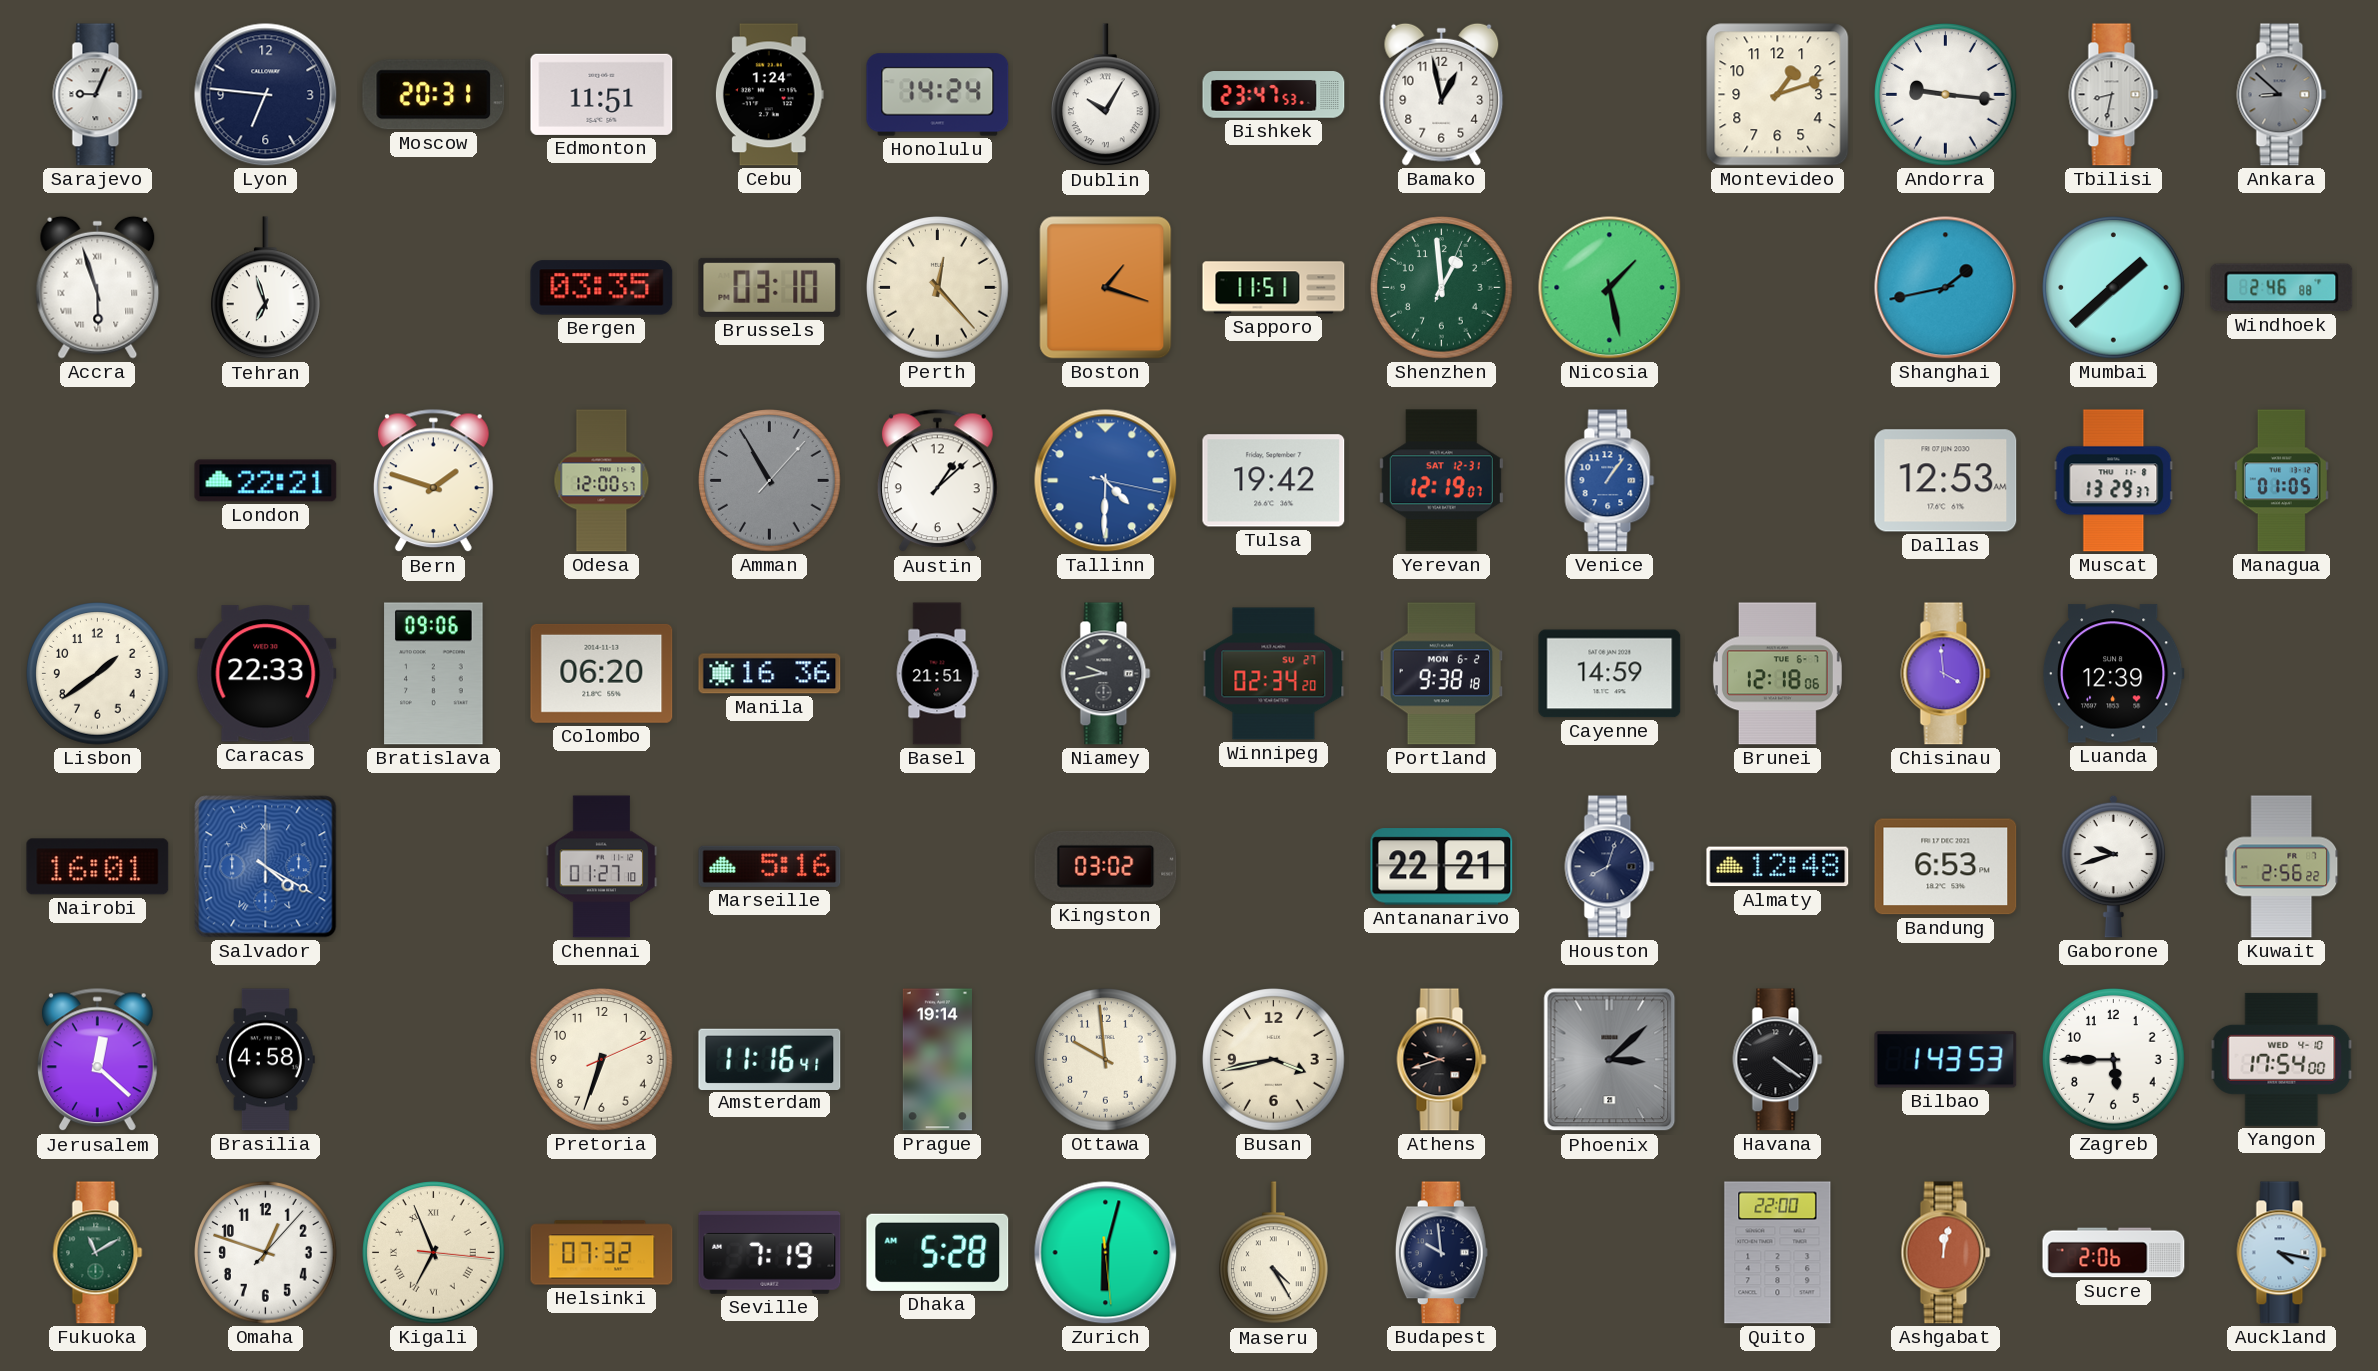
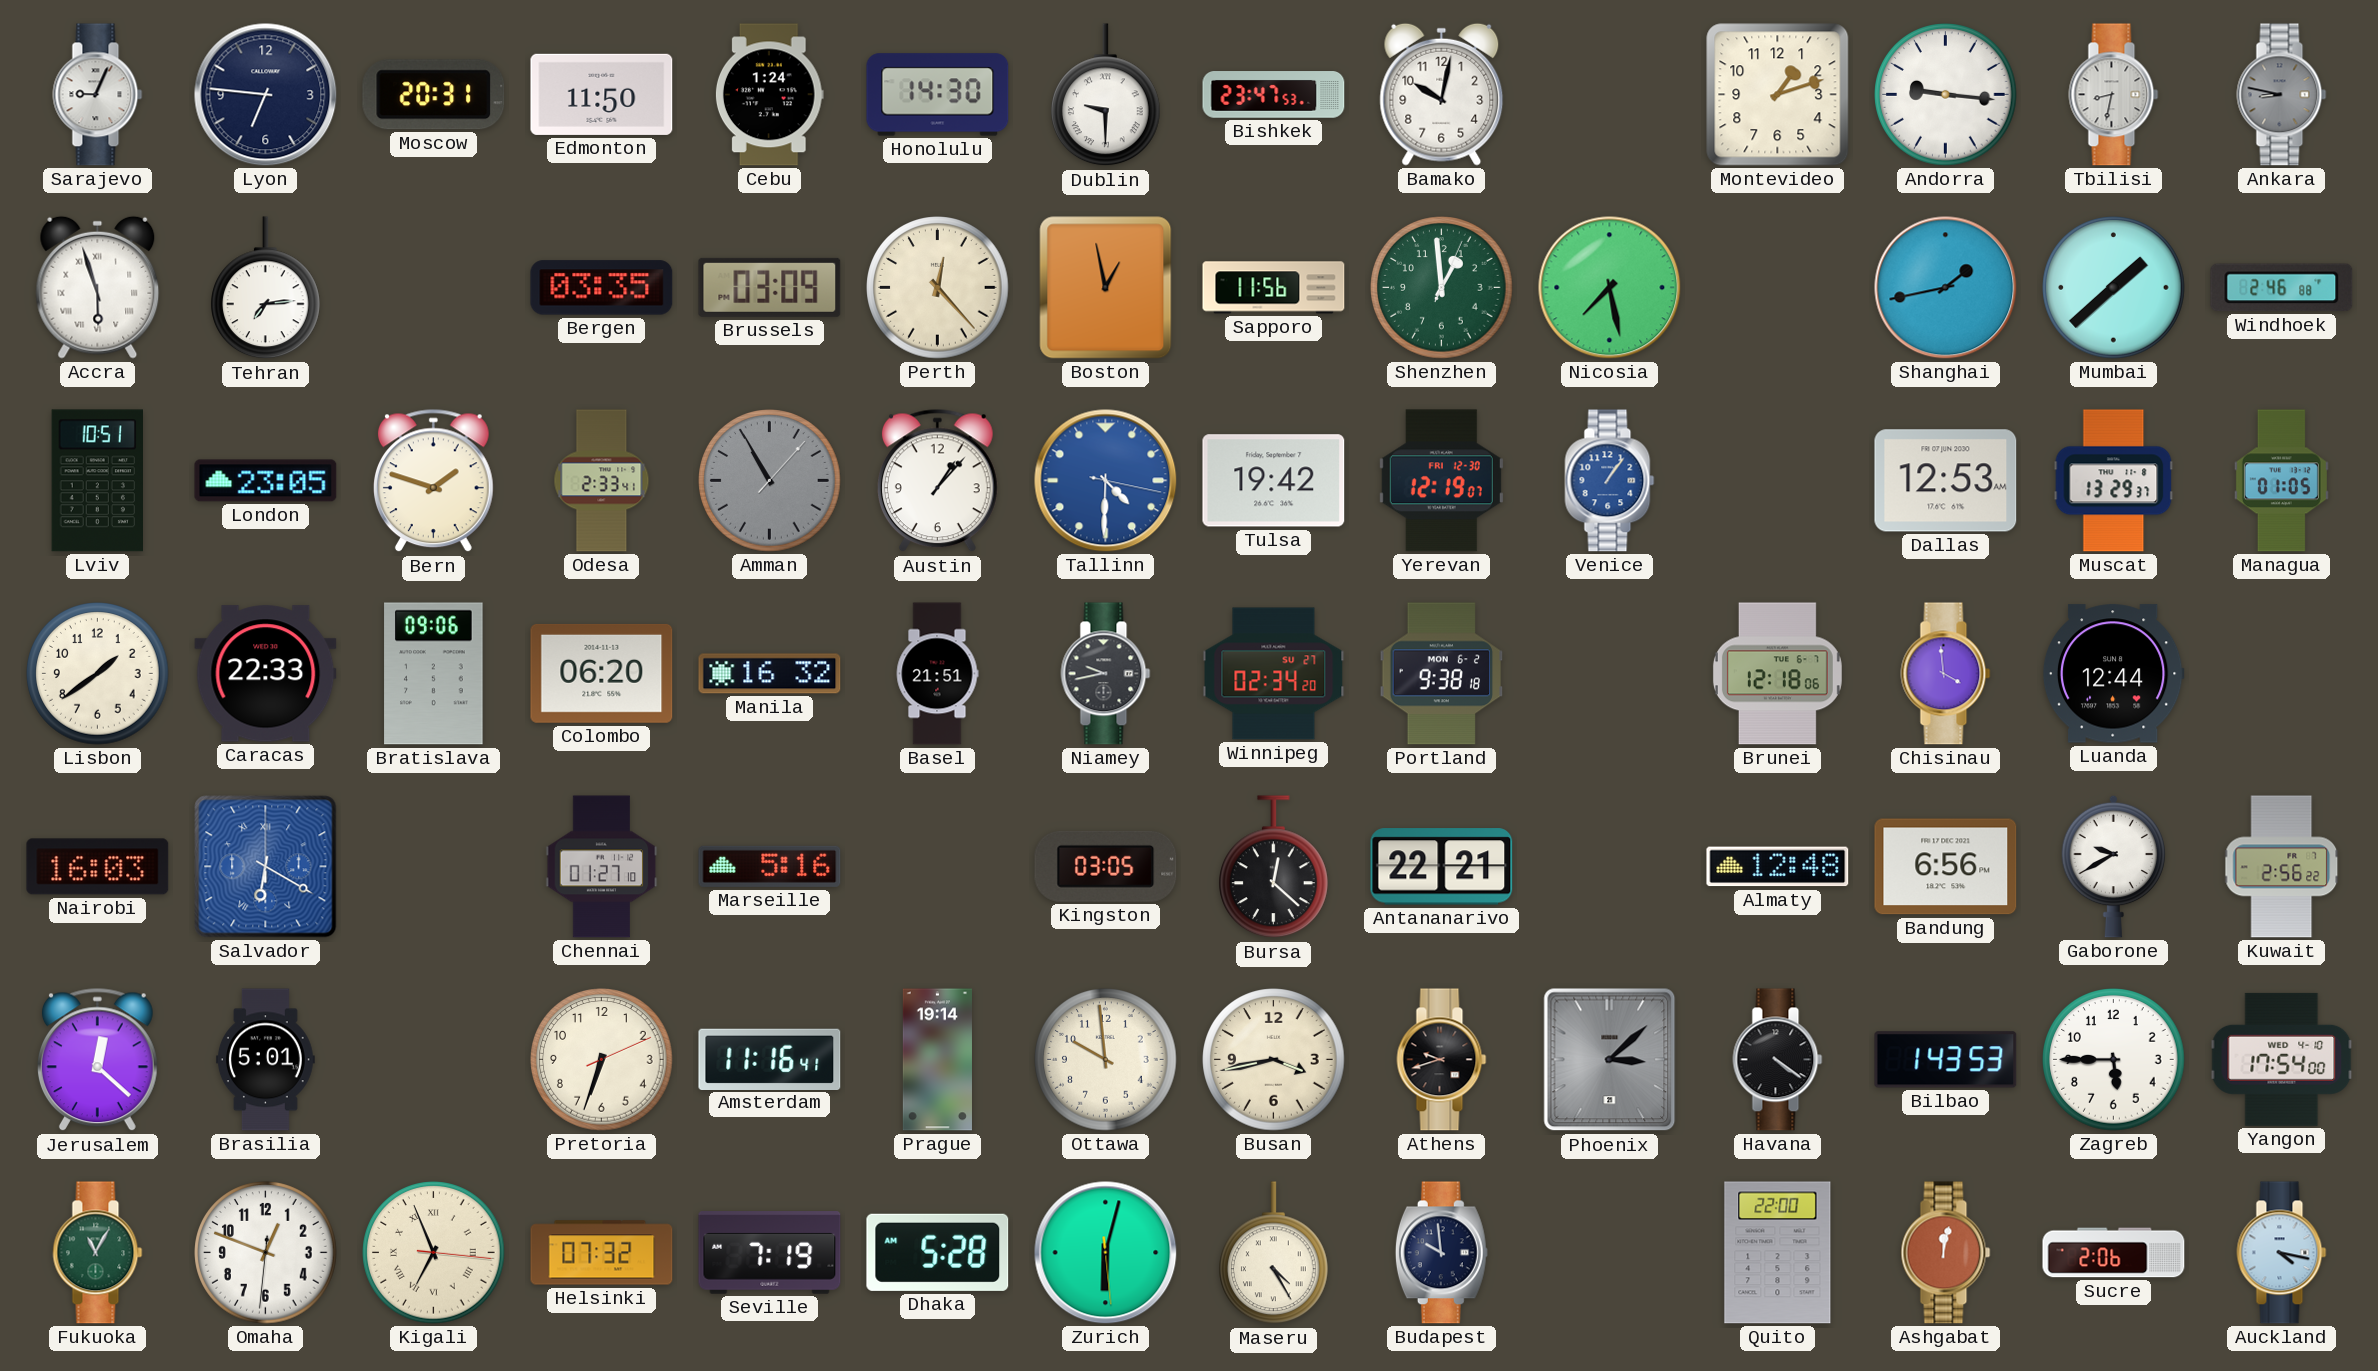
Edmonton: 11:51 -> 11:50 (602, 94)
Honolulu: 14:24 -> 14:30 (938, 95)
Dublin: 10:05 -> 9:30 (1106, 95)
Bamako: 12:58 -> 10:02 (1442, 94)
Ankara: 8:52 -> 8:47 (2282, 95)
Tehran: 6:57 -> 7:14 (266, 288)
Brussels: 03:10 -> 03:09 (770, 287)
Boston: 1:18 -> 12:58 (1106, 288)
Sapporo: 11:51 -> 11:56 (1274, 288)
Nicosia: 1:28 -> 7:28 (1610, 288)
Lviv: none -> 10:51 (97, 481)
London: 22:21 -> 23:05 (266, 481)
Odesa: 12:00 -> 2:33 (602, 481)
Austin: 1:08 -> 1:07 (937, 481)
Yerevan date: SAT 12-31 -> FRI 12-30 (1441, 481)
Manila: 16:36 -> 16:32 (770, 674)
Cayenne: 14:59 -> none (1610, 674)
Luanda: 12:39 -> 12:44 (2113, 674)
Nairobi: 16:01 -> 16:03 (98, 867)
Salvador: 4:20 -> 6:20 (266, 867)
Kingston: 03:02 -> 03:05 (1106, 866)
Bursa: none -> 12:22 (1274, 867)
Houston: 8:03 -> none (1610, 867)
Bandung: 6:53 -> 6:56 (1946, 867)
Gaborone: 9:42 -> 9:40 (2114, 866)
Brasilia: 4:58 -> 5:01 (265, 1060)
Fukuoka: 11:10 -> 11:05 (98, 1253)
Omaha: 12:48:07 -> 12:48:31 (266, 1253)
